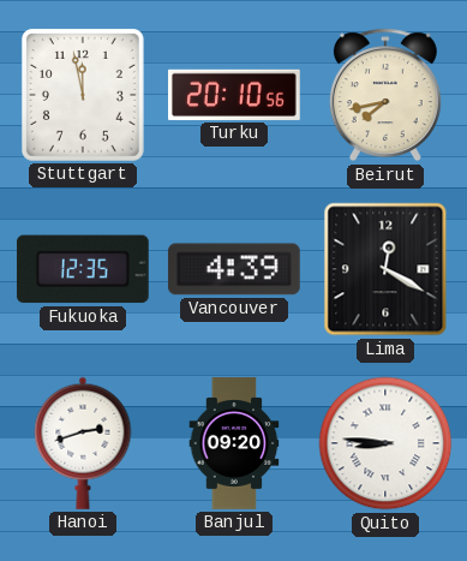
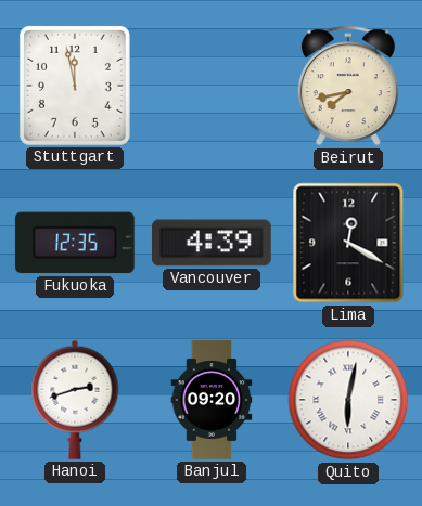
Turku: 20:10 -> none (235, 95)
Quito: 8:46 -> 6:02 (348, 400)
